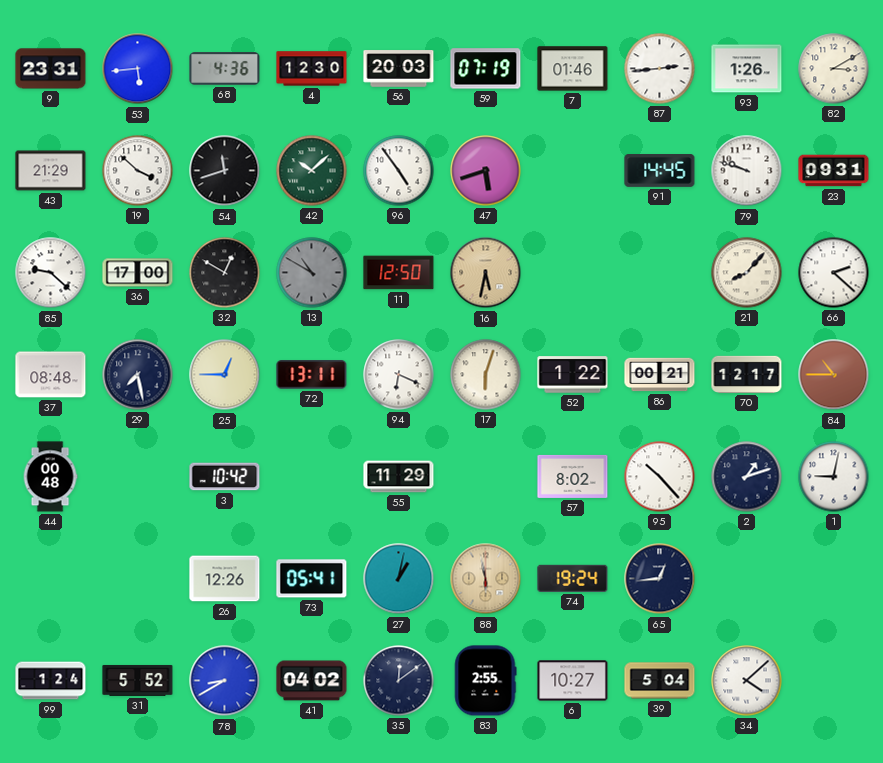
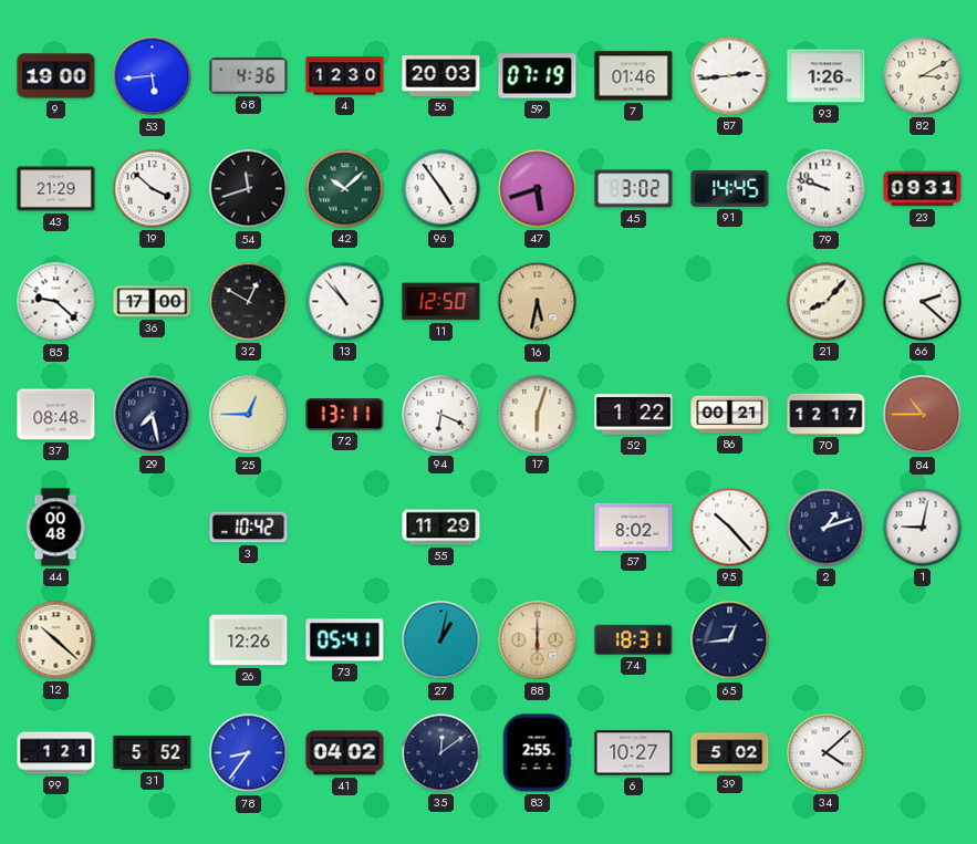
9: 23:31 -> 19:00 (56, 76)
45: none -> 3:02 (634, 189)
13: 10:50 -> 10:53 (345, 302)
13 dial: grey -> white (345, 302)
12: none -> 10:22 (56, 640)
88: 5:58 -> 6:00 (538, 640)
74: 19:24 -> 18:31 (634, 639)
99: 1:24 -> 1:21 (56, 753)
78: 8:40 -> 8:36 (249, 753)
39: 5:04 -> 5:02 (730, 753)
